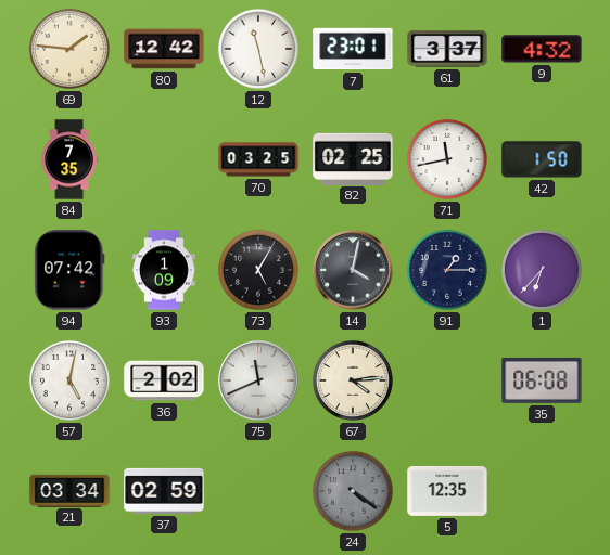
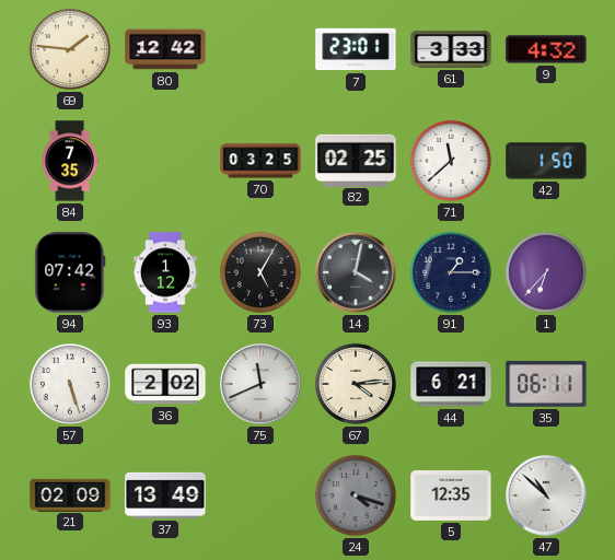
12: 11:28 -> none (258, 49)
61: 3:37 -> 3:33 (451, 49)
71: 11:43 -> 11:38 (451, 161)
93: 1:09 -> 1:12 (165, 272)
57: 5:02 -> 5:27 (70, 384)
44: none -> 6:21 (451, 384)
35: 06:08 -> 06:11 (546, 384)
21: 03:34 -> 02:09 (70, 494)
37: 02:59 -> 13:49 (165, 495)
24: 4:21 -> 4:18 (356, 495)
47: none -> 10:52 (546, 495)
